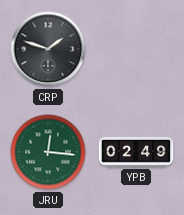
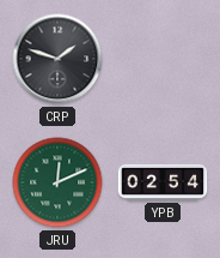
JRU: 12:16 -> 12:11 (57, 182)
YPB: 02:49 -> 02:54 (163, 182)
